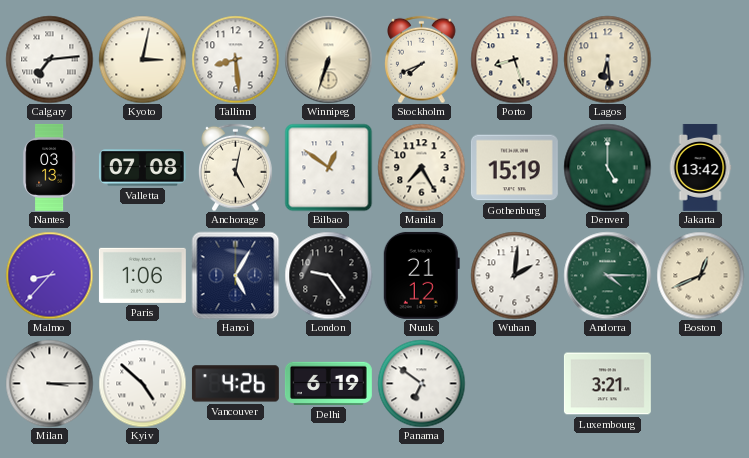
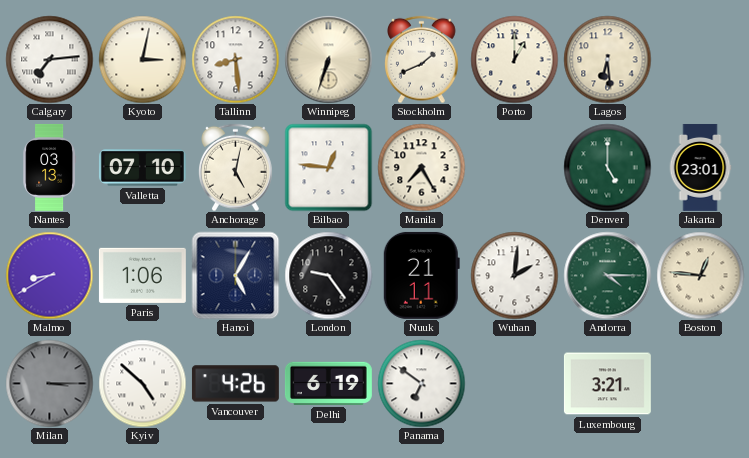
Stockholm: 7:41 -> 1:41 (422, 59)
Porto: 8:27 -> 1:00 (514, 59)
Valletta: 07:08 -> 07:10 (142, 168)
Bilbao: 12:51 -> 12:46 (328, 167)
Gothenburg: 15:19 -> none (514, 168)
Jakarta: 13:42 -> 23:01 (700, 167)
Malmo: 8:37 -> 8:40 (49, 275)
Nuuk: 21:12 -> 21:11 (421, 275)
Boston: 12:41 -> 12:46 (700, 275)
Milan dial: white -> grey (49, 383)
